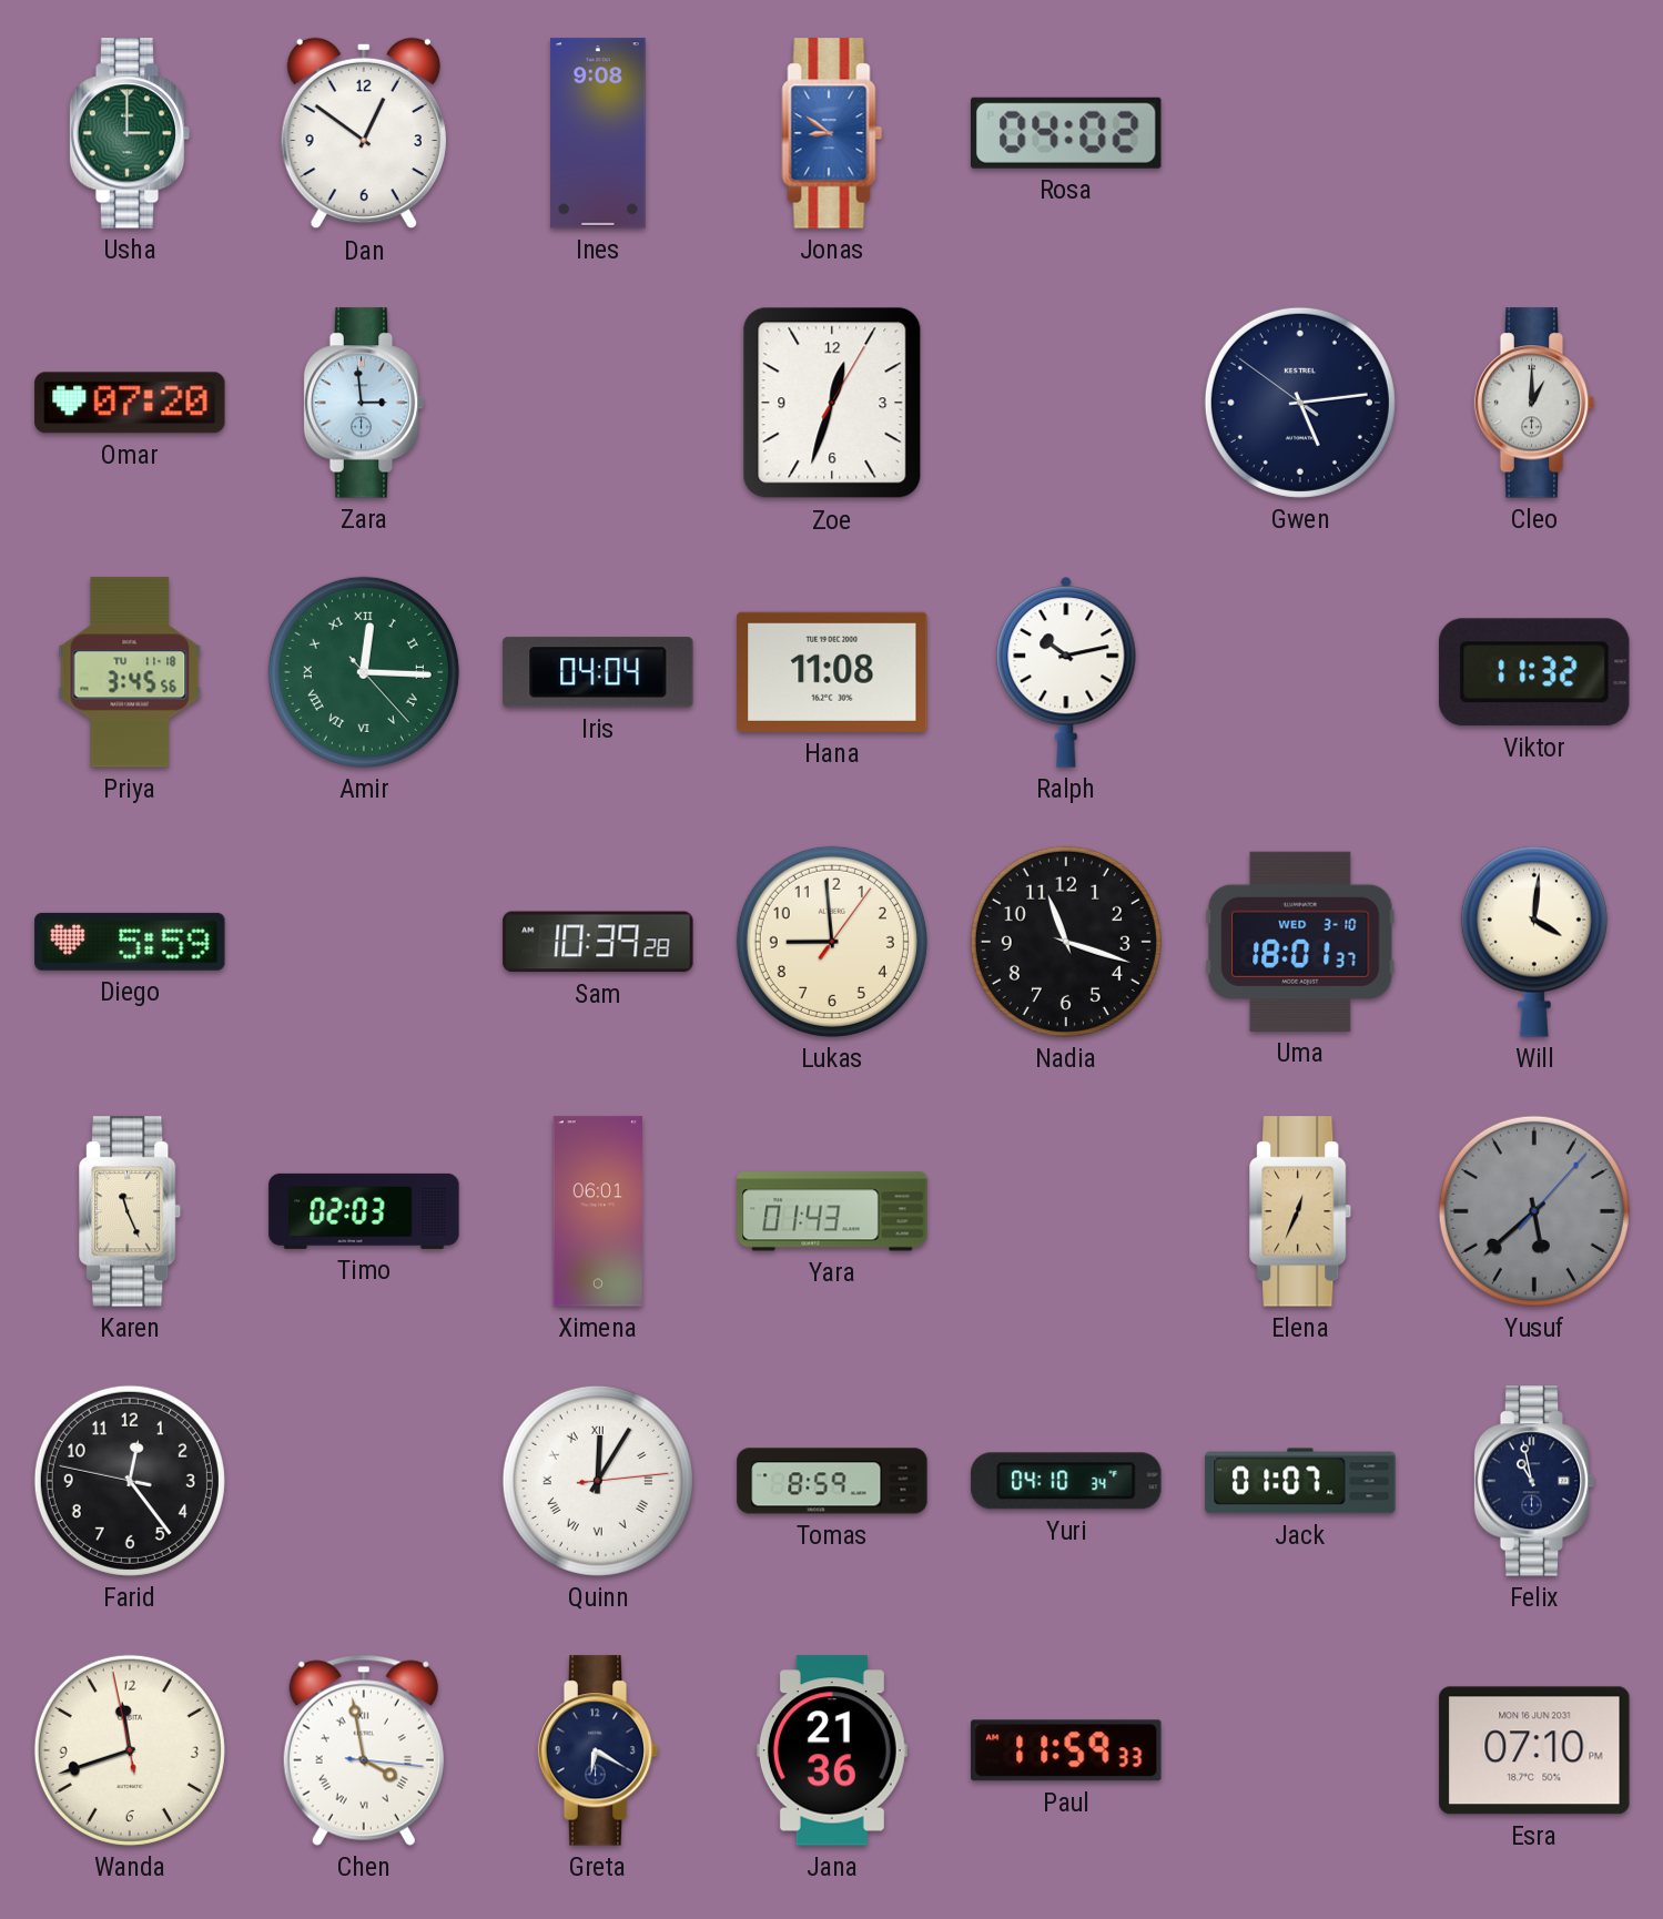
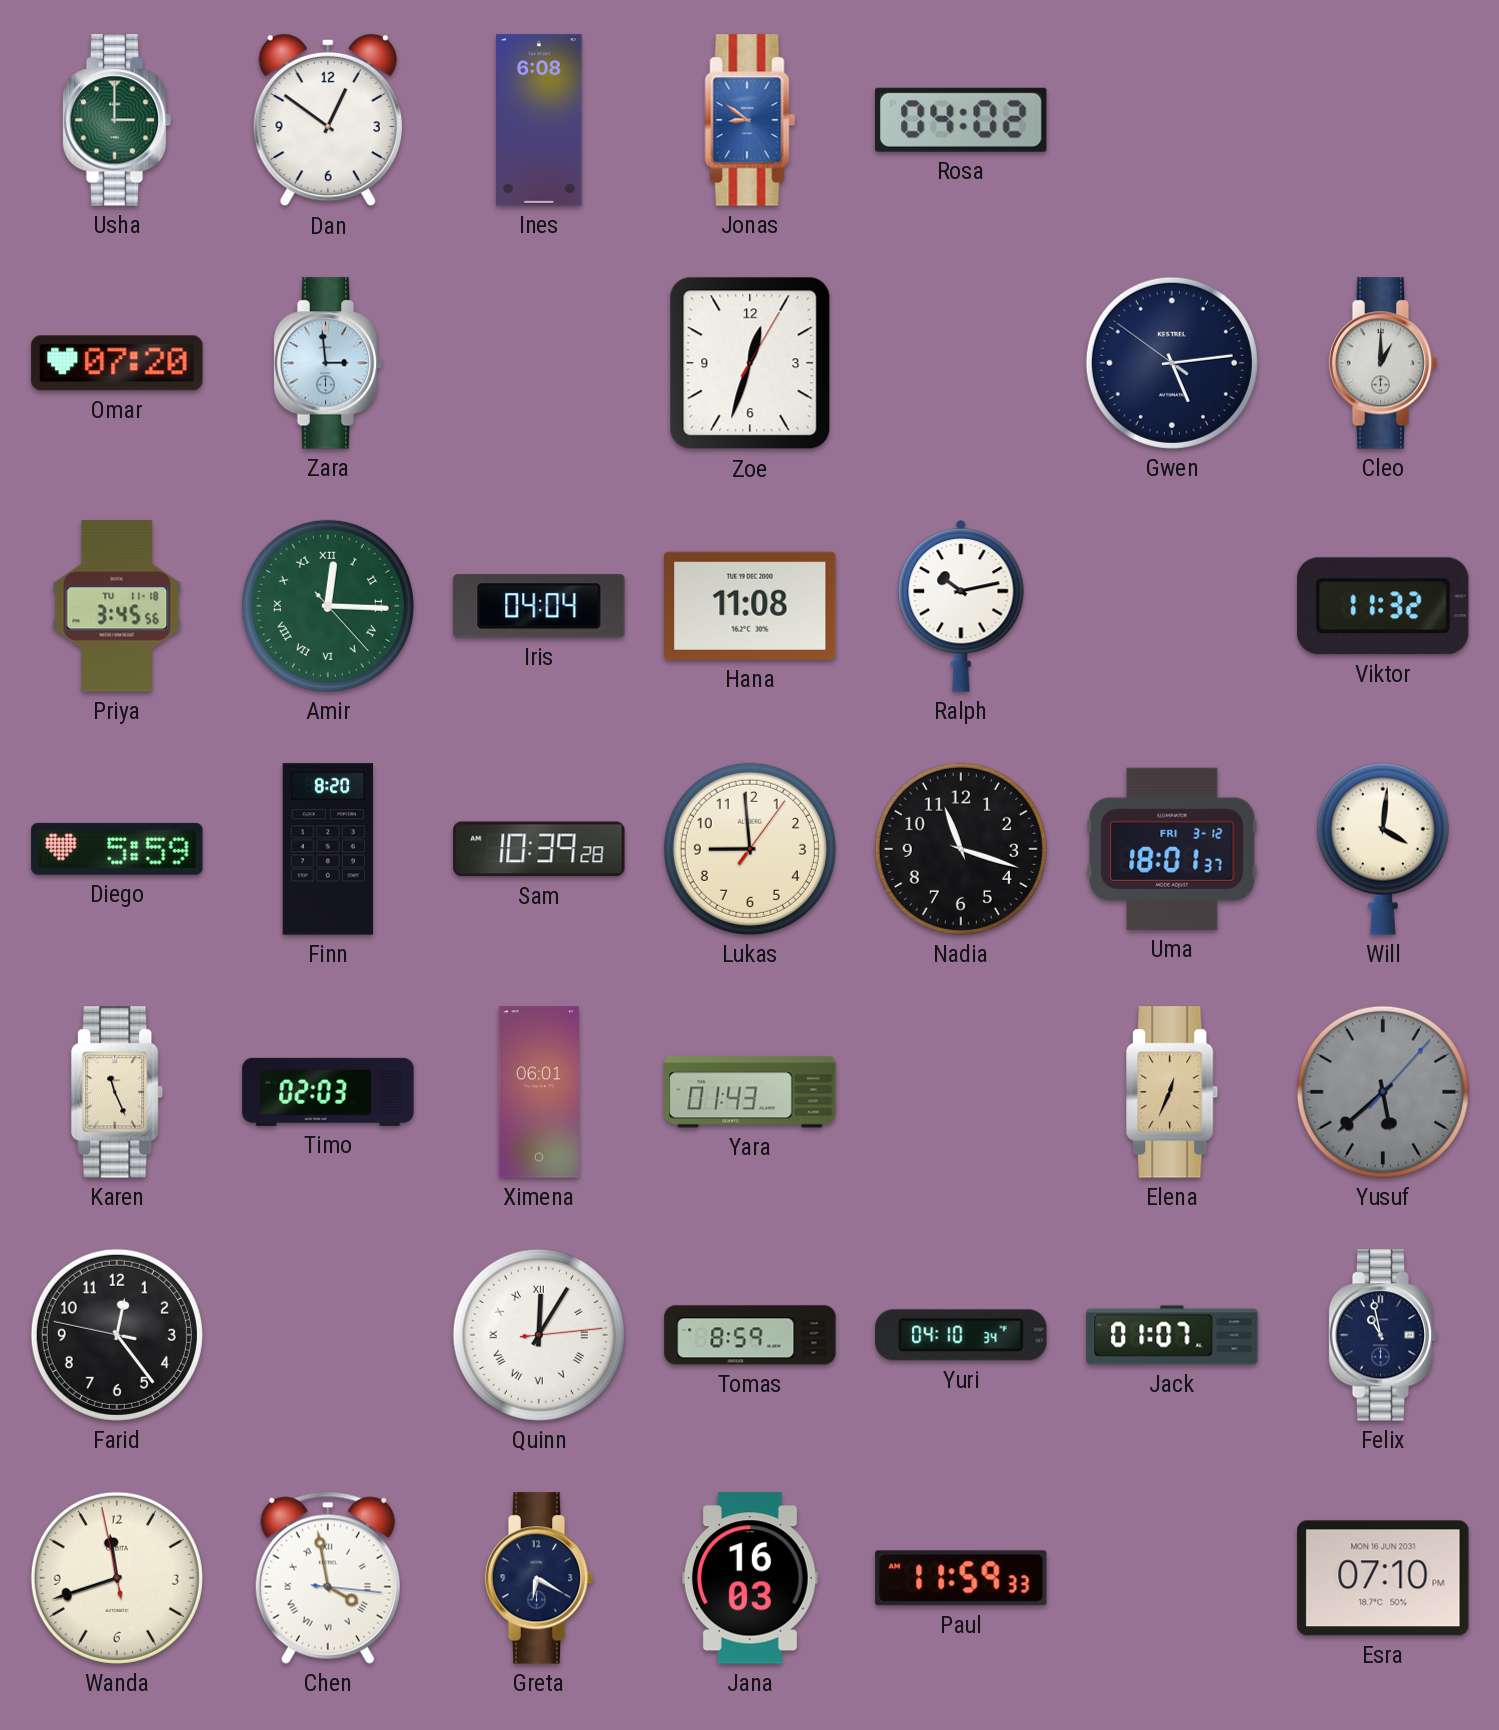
Ines: 9:08 -> 6:08 (539, 120)
Finn: none -> 8:20 (327, 849)
Uma date: WED 3-10 -> FRI 3-12 (1172, 849)
Jana: 21:36 -> 16:03 (750, 1578)
